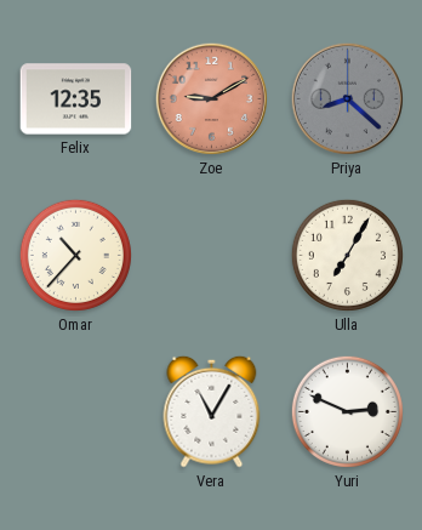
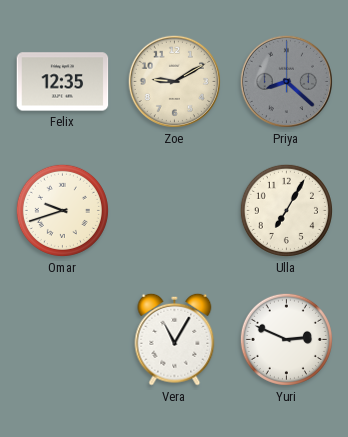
Zoe dial: salmon -> cream (174, 81)
Omar: 10:37 -> 9:42 (62, 210)
